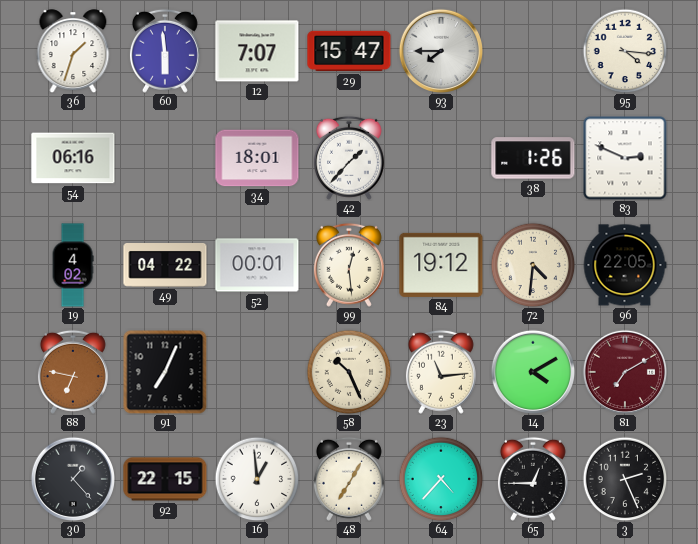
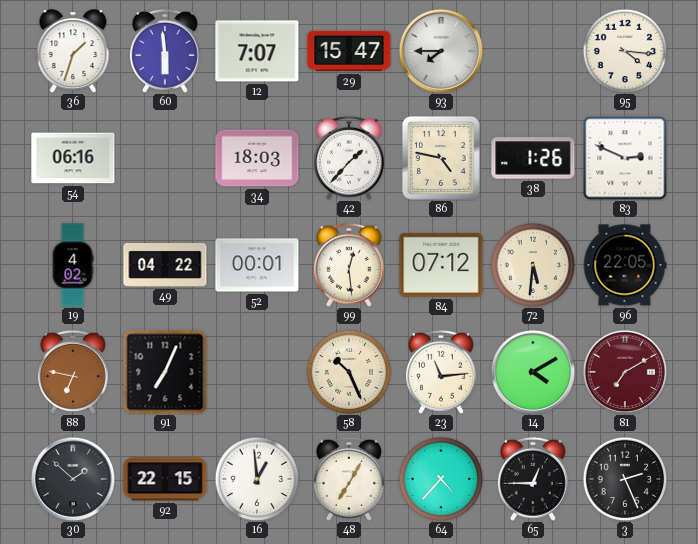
34: 18:01 -> 18:03 (257, 158)
86: none -> 4:47 (441, 158)
84: 19:12 -> 07:12 (441, 265)
72: 4:31 -> 5:31 (533, 265)
30: 1:23 -> 1:52 (72, 478)
